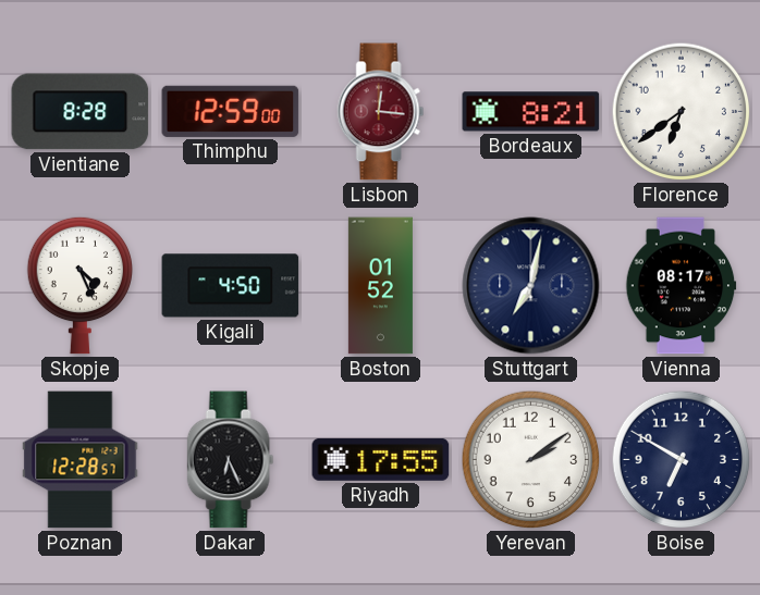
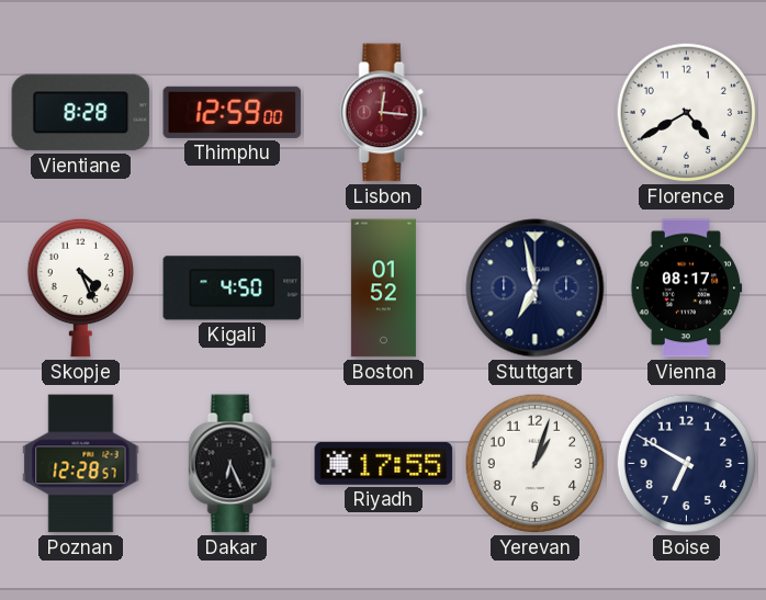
Bordeaux: 8:21 -> none (531, 112)
Florence: 6:39 -> 4:40 (687, 113)
Stuttgart: 7:02 -> 6:58 (536, 288)
Yerevan: 2:09 -> 1:03 (536, 464)
